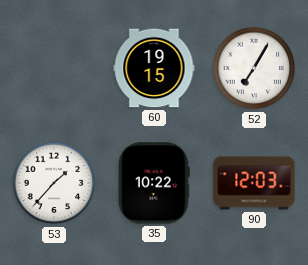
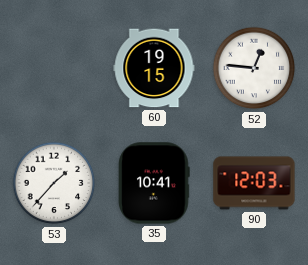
52: 7:05 -> 12:46 (254, 68)
35: 10:22 -> 10:41 (154, 183)
